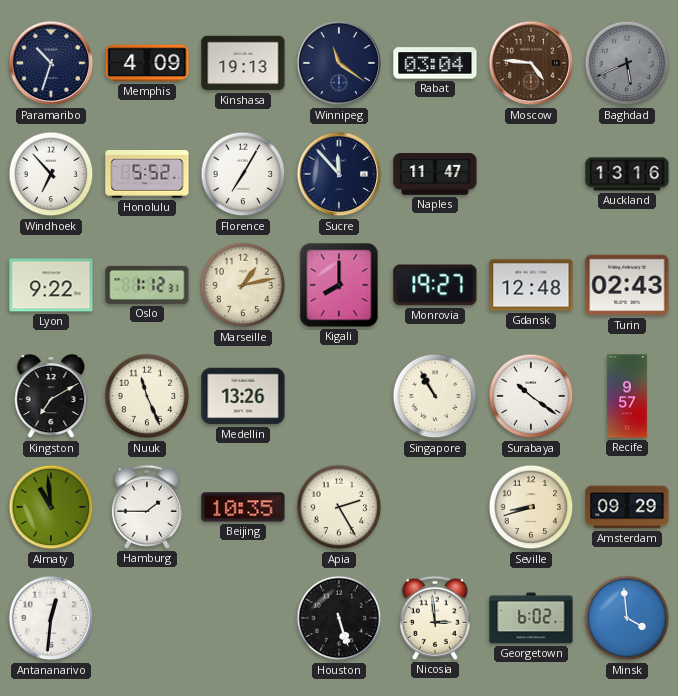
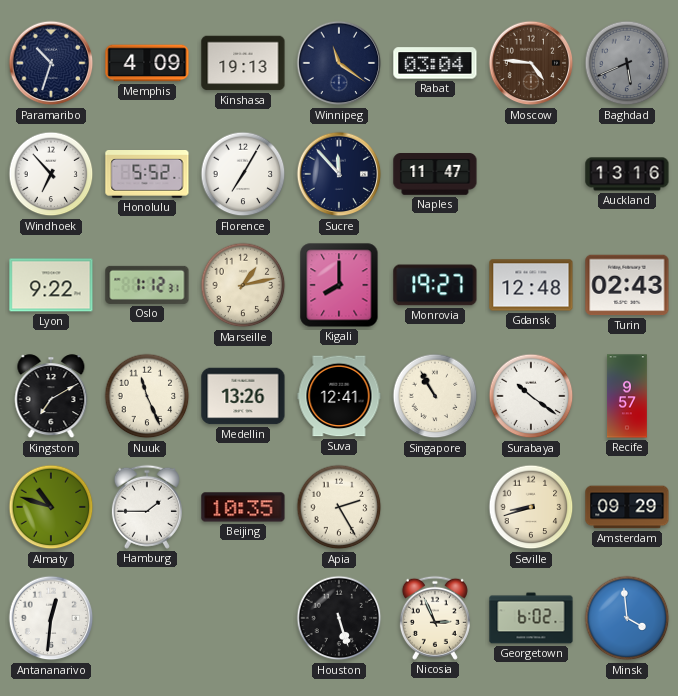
Suva: none -> 12:41 (339, 396)
Almaty: 10:59 -> 10:48 (51, 507)
Nicosia: 2:59 -> 2:56 (435, 618)
